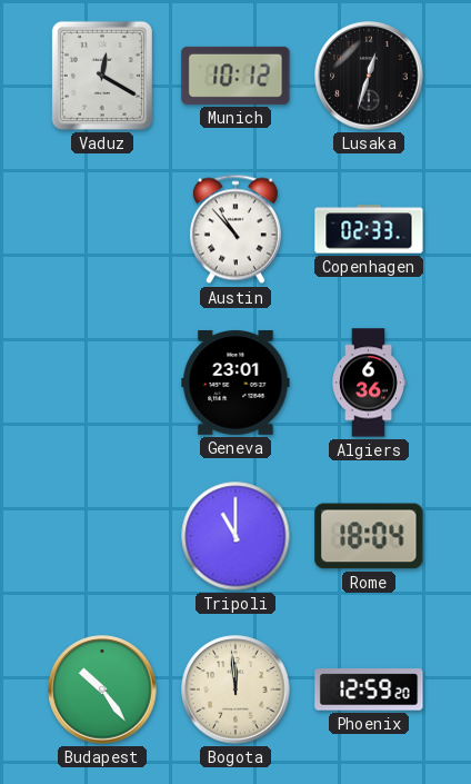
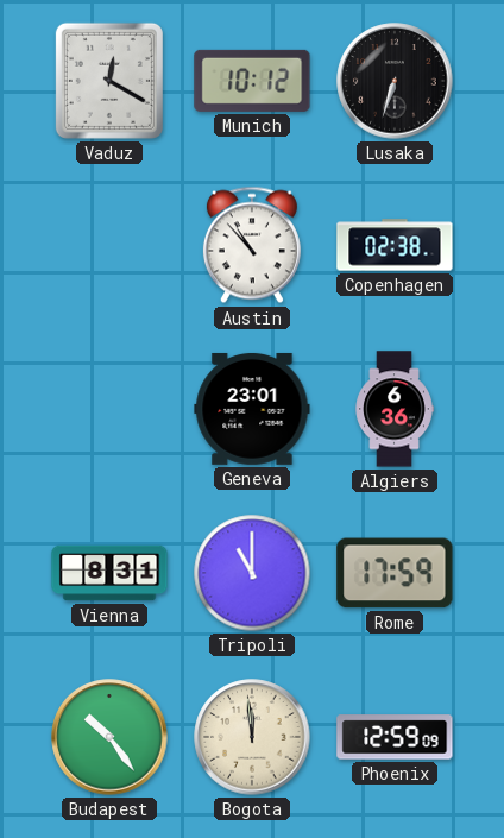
Lusaka: 12:33 -> 6:33 (395, 81)
Copenhagen: 02:33 -> 02:38 (395, 245)
Vienna: none -> 8:31 (109, 573)
Rome: 18:04 -> 17:59 (395, 573)
Phoenix: 12:59:20 -> 12:59:09 (395, 737)
